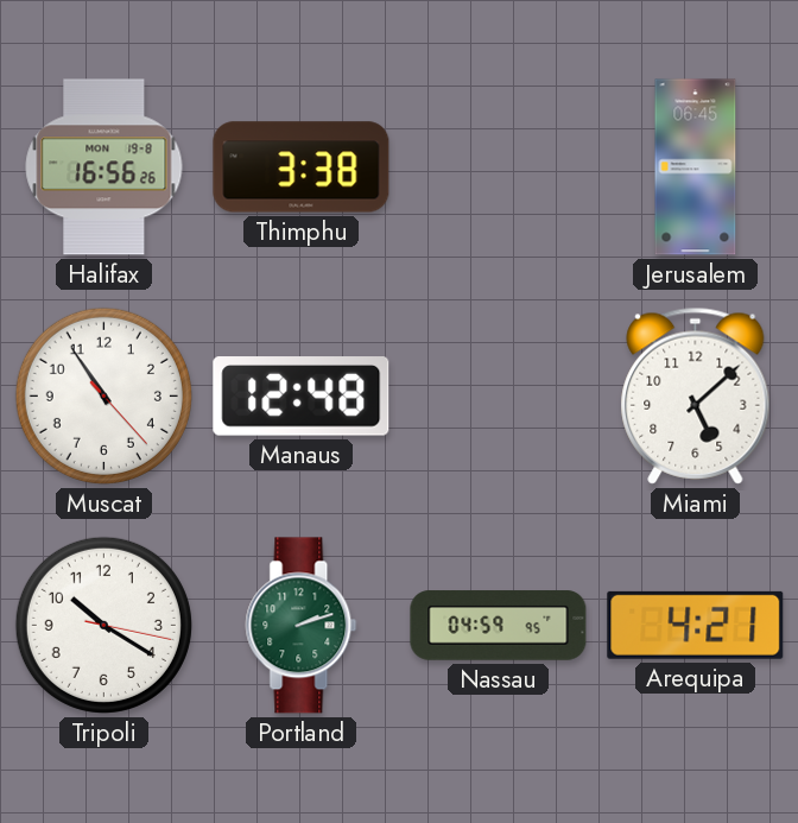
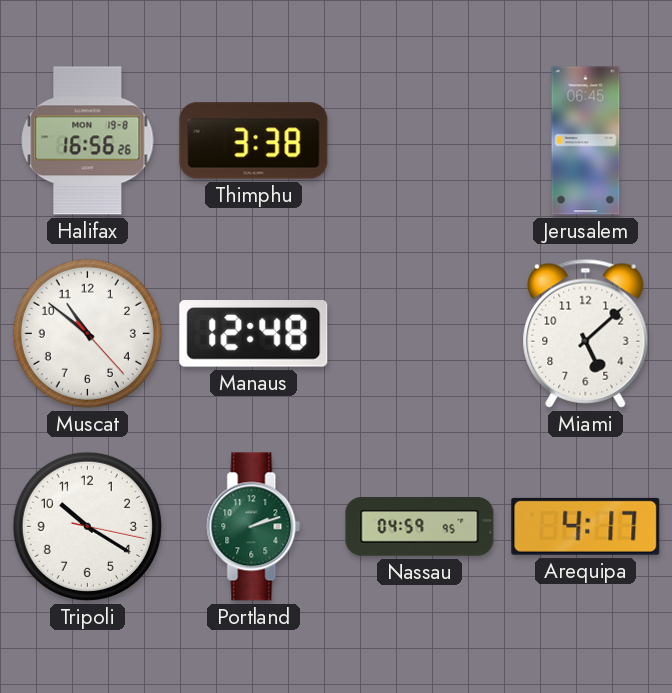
Muscat: 10:54 -> 10:51 (87, 333)
Arequipa: 4:21 -> 4:17 (586, 526)
